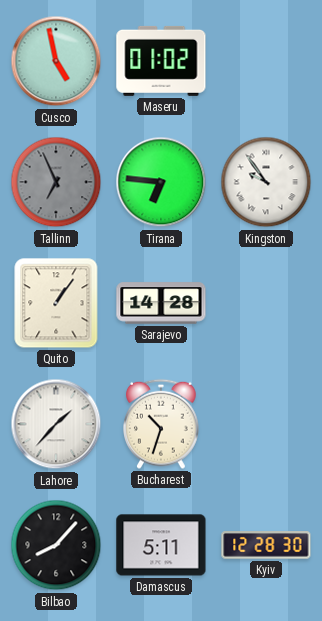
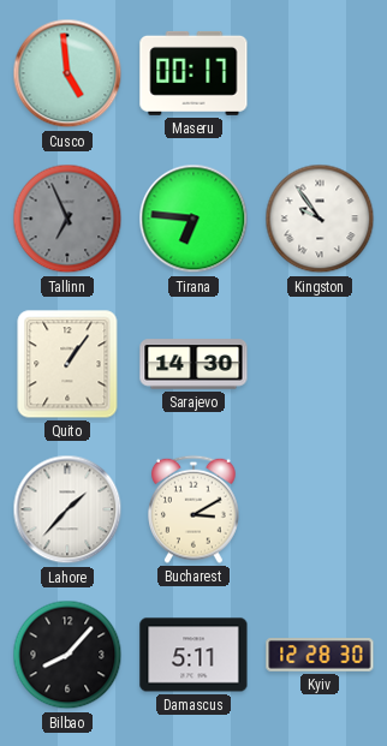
Cusco: 4:58 -> 4:59 (67, 73)
Maseru: 01:02 -> 00:17 (194, 73)
Sarajevo: 14:28 -> 14:30 (194, 364)
Bucharest: 10:33 -> 3:10 (195, 509)
